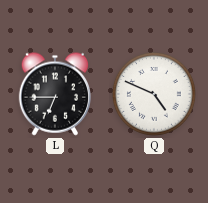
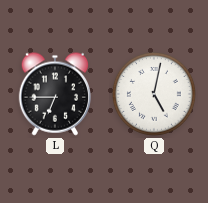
Q: 4:49 -> 5:02 (154, 94)
